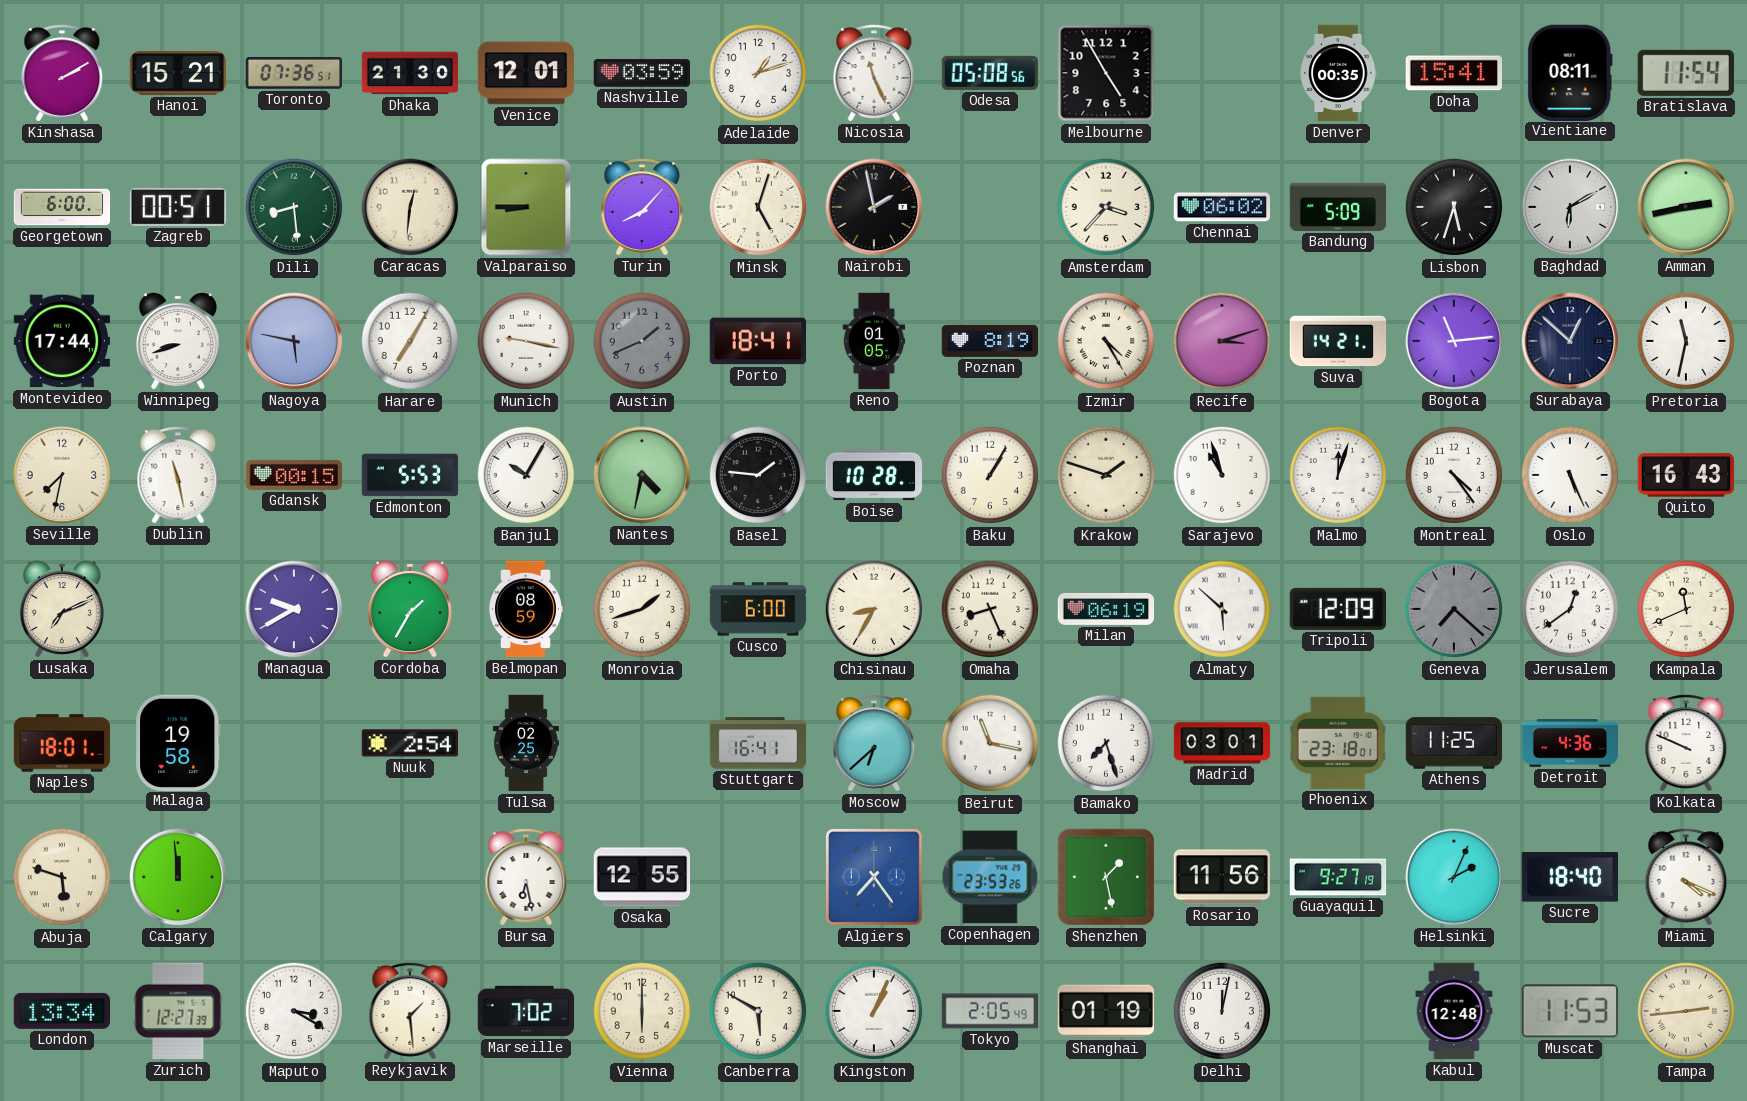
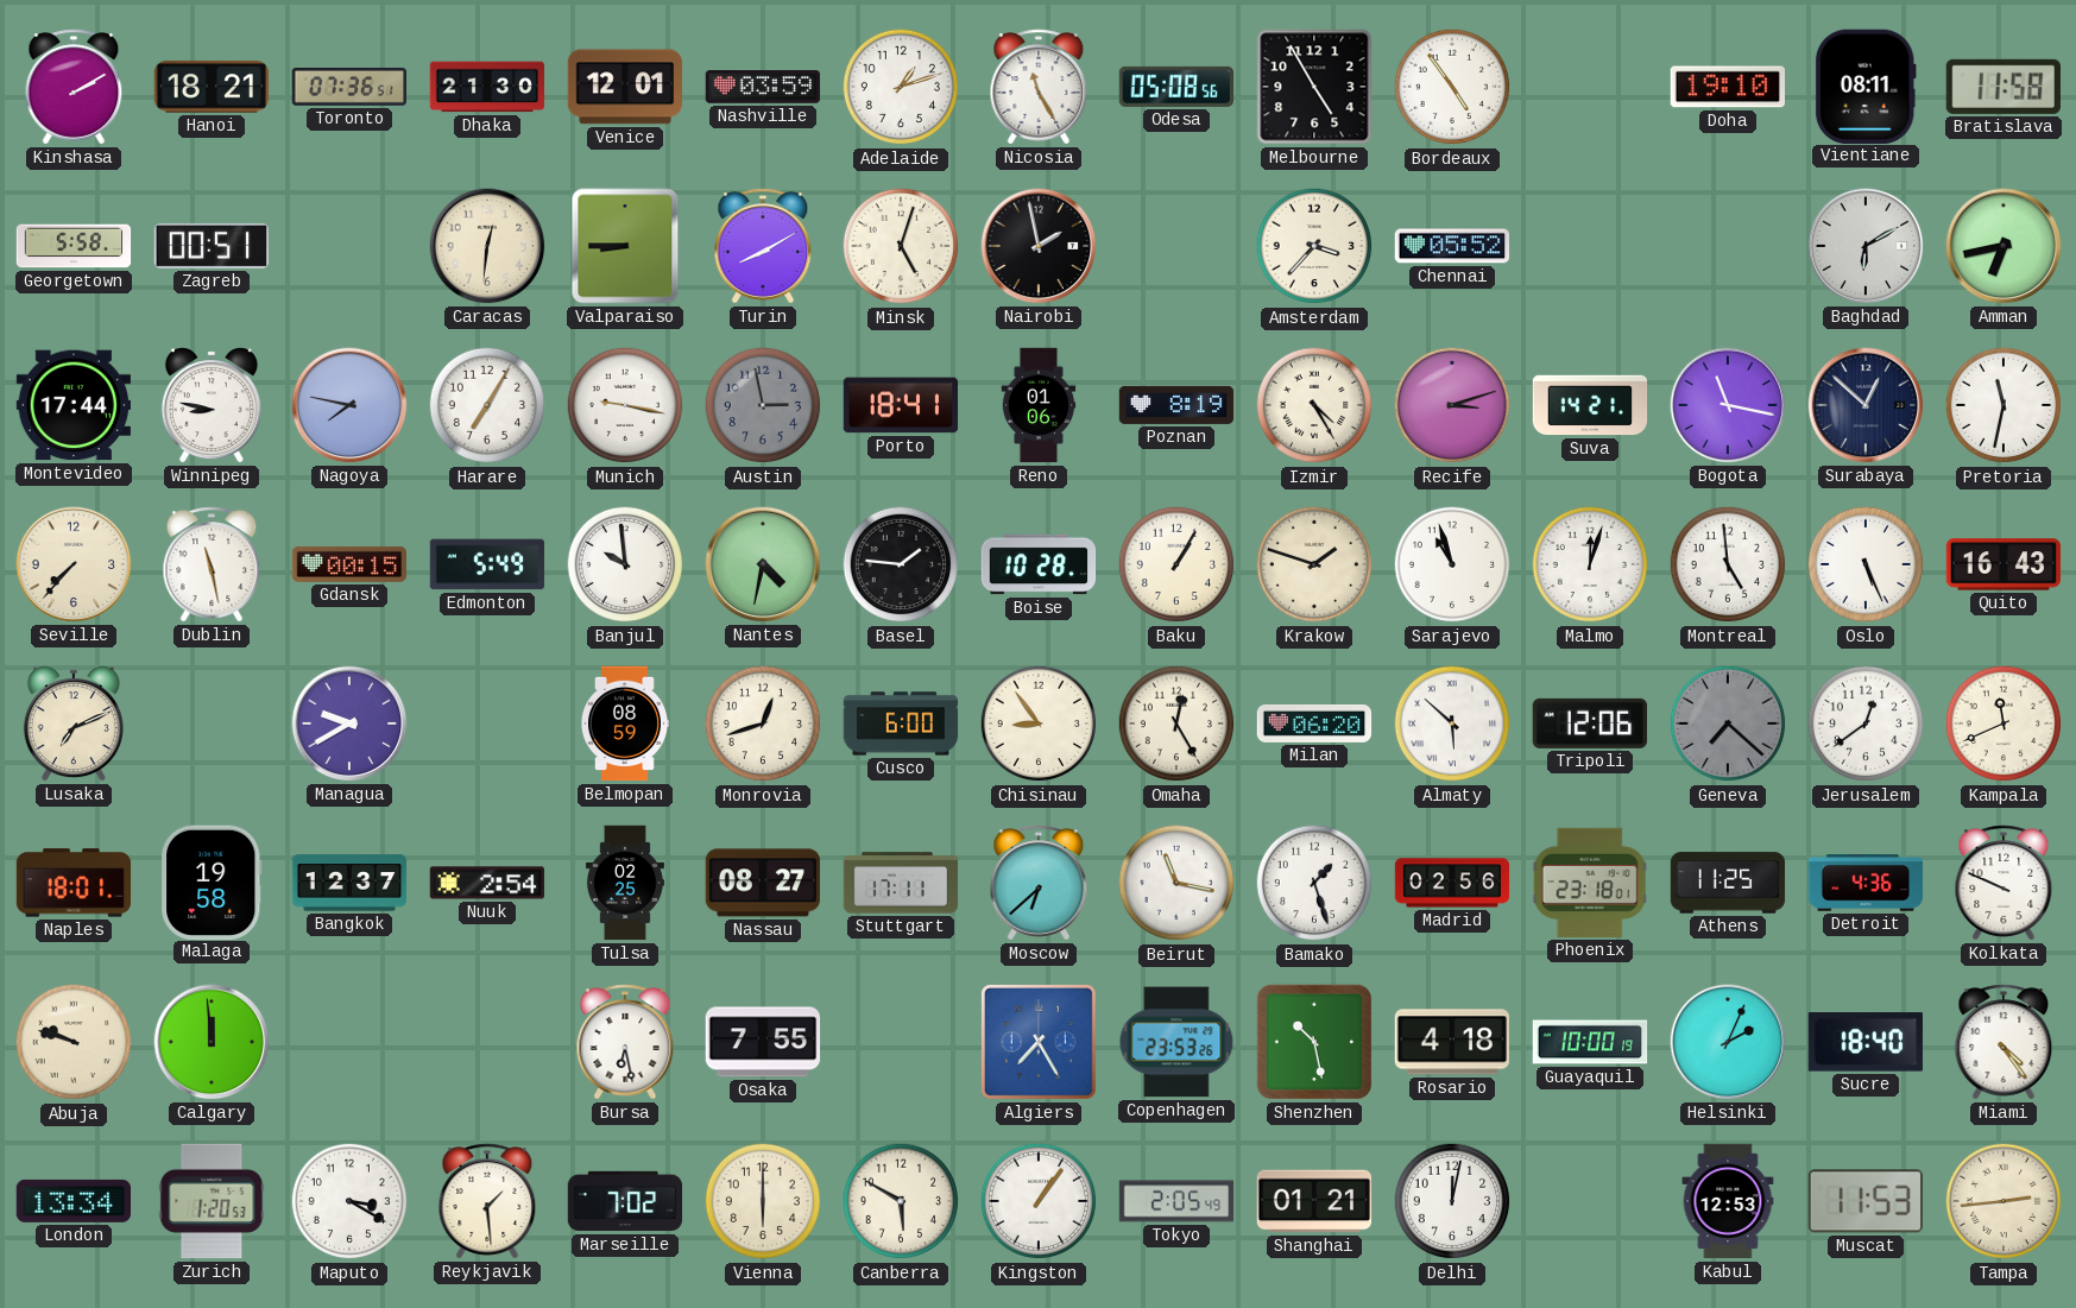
Hanoi: 15:21 -> 18:21 (210, 87)
Nicosia: 11:26 -> 11:25 (1039, 87)
Bordeaux: none -> 4:54 (1452, 87)
Denver: 00:35 -> none (1338, 73)
Doha: 15:41 -> 19:10 (1727, 87)
Bratislava: 11:54 -> 11:58 (2004, 87)
Georgetown: 6:00 -> 5:58 (74, 246)
Dili: 8:29 -> none (294, 207)
Turin: 8:07 -> 8:10 (763, 246)
Chennai: 06:02 -> 05:52 (1452, 246)
Bandung: 5:09 -> none (1338, 207)
Lisbon: 5:33 -> none (1454, 207)
Amman: 2:43 -> 6:43 (2004, 246)
Winnipeg: 8:42 -> 8:47 (212, 405)
Nagoya: 5:47 -> 7:47 (349, 405)
Austin: 1:41 -> 2:58 (763, 405)
Reno: 01:05 -> 01:06 (1039, 405)
Bogota: 11:14 -> 11:17 (1728, 405)
Seville: 7:32 -> 7:37 (74, 564)
Edmonton: 5:53 -> 5:49 (487, 564)
Banjul: 10:05 -> 9:59 (625, 564)
Montreal: 4:24 -> 4:59 (1728, 564)
Cordoba: 1:35 -> none (410, 609)
Monrovia: 1:42 -> 12:42 (763, 723)
Chisinau: 8:35 -> 8:54 (1039, 723)
Omaha: 8:26 -> 12:25 (1176, 723)
Milan: 06:19 -> 06:20 (1314, 723)
Tripoli: 12:09 -> 12:06 (1589, 723)
Bangkok: none -> 12:37 (349, 883)
Nassau: none -> 08:27 (762, 883)
Stuttgart: 16:41 -> 17:11 (901, 883)
Bamako: 7:27 -> 1:27 (1314, 883)
Madrid: 03:01 -> 02:56 (1452, 883)
Abuja: 5:48 -> 9:48 (74, 1042)
Osaka: 12:55 -> 7:55 (763, 1042)
Algiers: 7:24 -> 7:25 (1039, 1042)
Shenzhen: 1:28 -> 10:28 (1314, 1042)
Rosario: 11:56 -> 4:18 (1451, 1042)
Guayaquil: 9:27 -> 10:00 (1590, 1042)
Miami: 4:19 -> 4:24 (2004, 1042)
Zurich: 12:27 -> 1:20 (212, 1201)
Kingston: 1:04 -> 1:06 (1039, 1201)
Shanghai: 01:19 -> 01:21 (1314, 1201)
Kabul: 12:48 -> 12:53 (1728, 1201)
